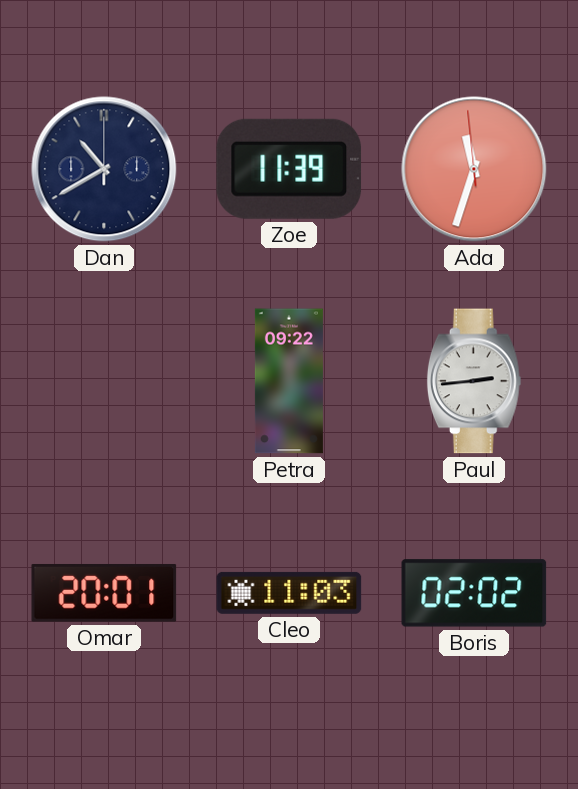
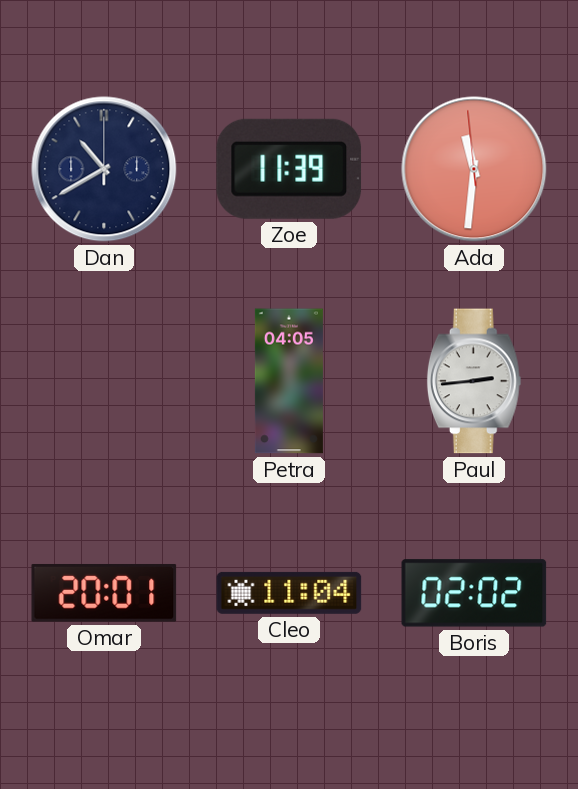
Ada: 11:32 -> 11:30 (474, 169)
Petra: 09:22 -> 04:05 (289, 381)
Cleo: 11:03 -> 11:04 (289, 593)
